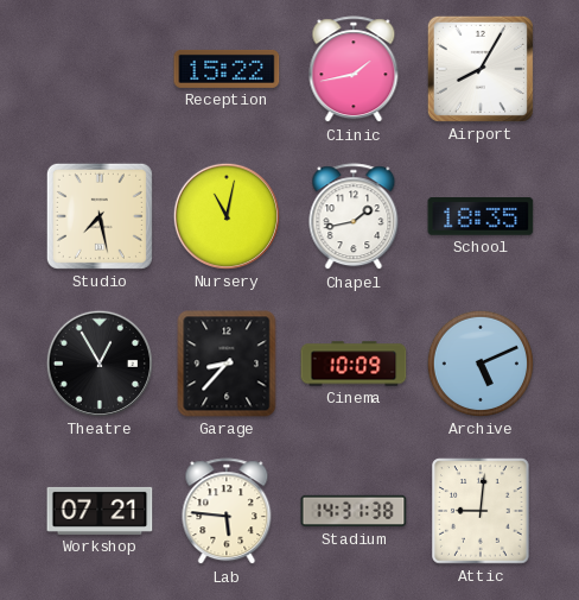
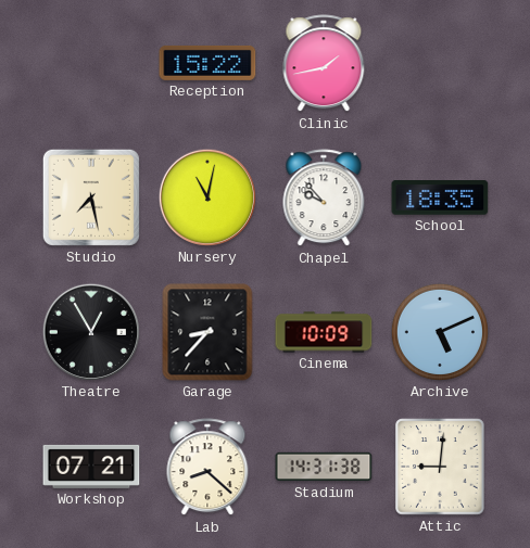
Airport: 8:05 -> none (481, 69)
Chapel: 1:43 -> 9:53 (324, 199)
Lab: 5:46 -> 8:22 (207, 468)
